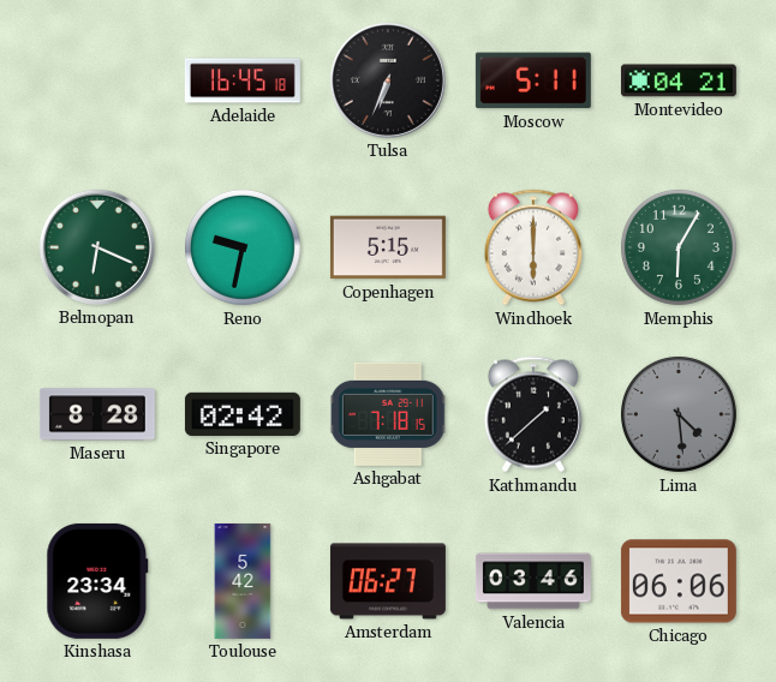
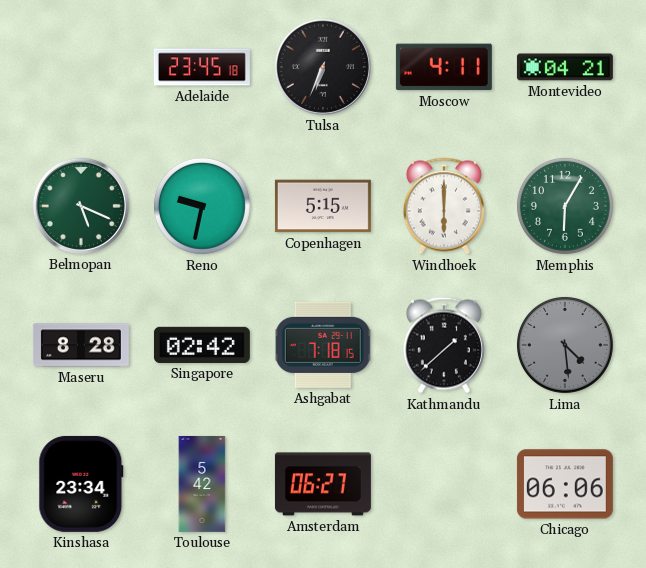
Adelaide: 16:45 -> 23:45 (202, 67)
Moscow: 5:11 -> 4:11 (444, 67)
Belmopan: 6:19 -> 5:19 (81, 206)
Valencia: 03:46 -> none (533, 581)
